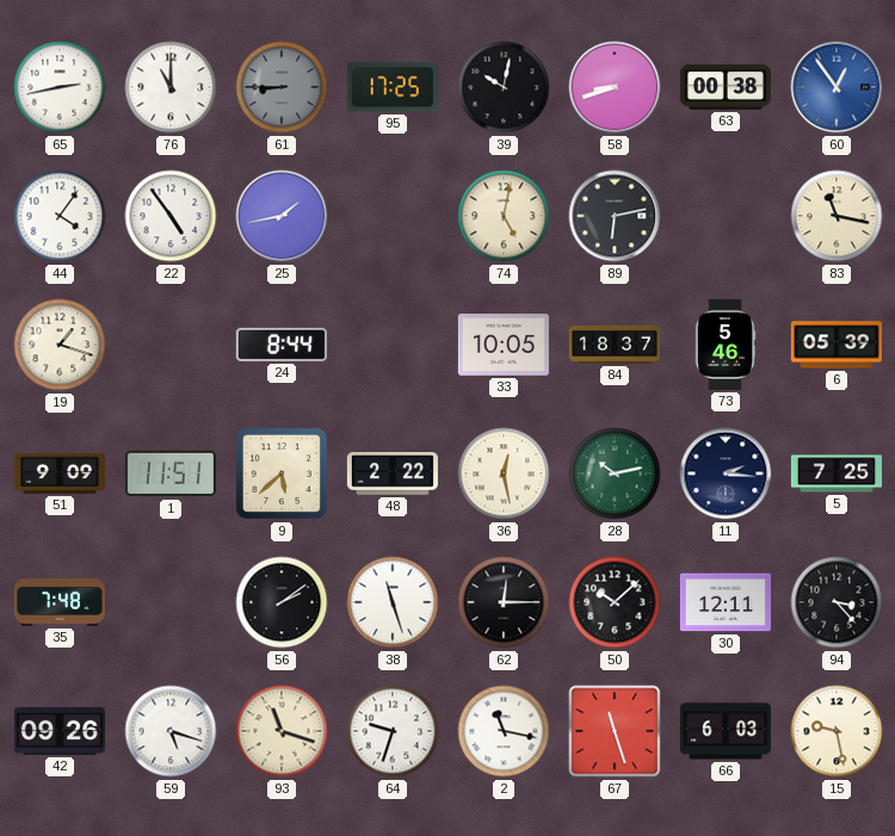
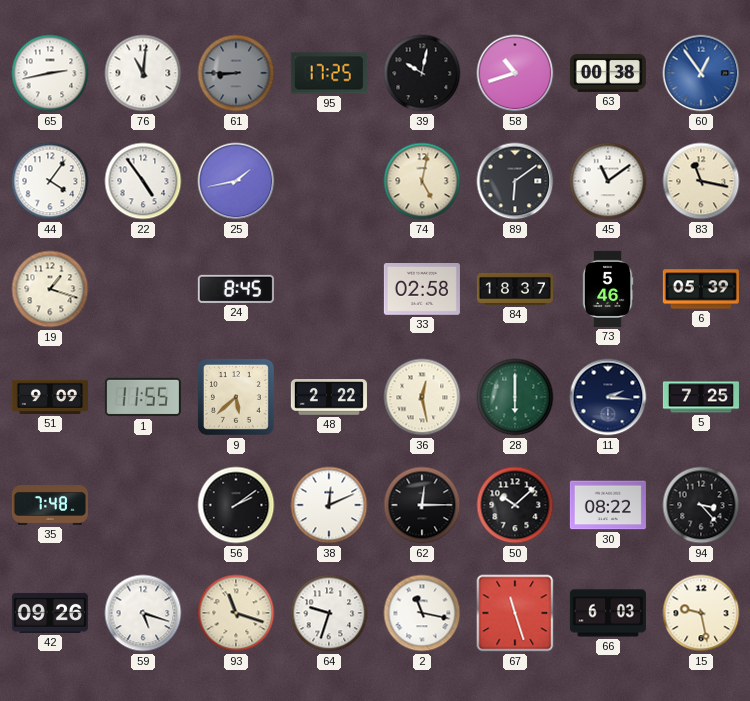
76: 11:00 -> 11:01 (143, 73)
58: 8:42 -> 10:42 (515, 73)
89: 6:13 -> 6:09 (515, 181)
45: none -> 11:09 (608, 181)
24: 8:44 -> 8:45 (236, 289)
33: 10:05 -> 02:58 (422, 290)
1: 11:51 -> 11:55 (143, 397)
28: 10:13 -> 6:00 (515, 397)
38: 11:27 -> 12:11 (329, 505)
30: 12:11 -> 08:22 (608, 505)
